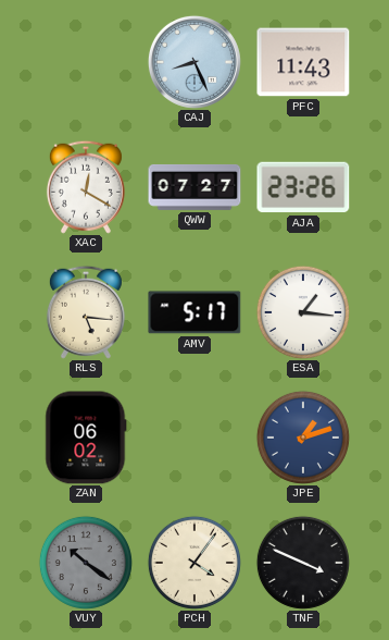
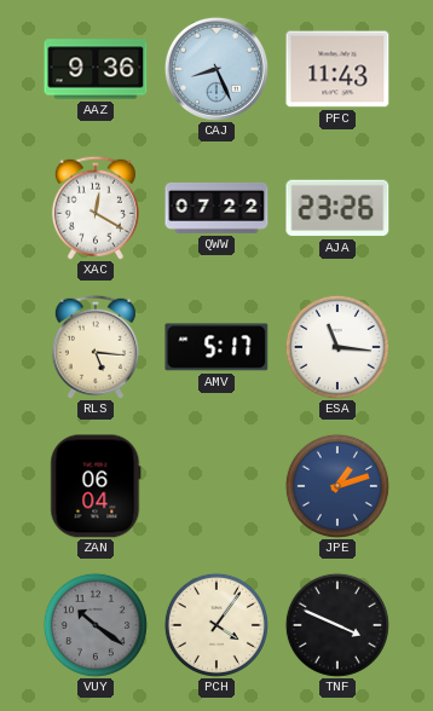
AAZ: none -> 9:36 (96, 69)
QWW: 07:27 -> 07:22 (217, 208)
ESA: 1:16 -> 11:16 (337, 347)
ZAN: 06:02 -> 06:04 (96, 486)
